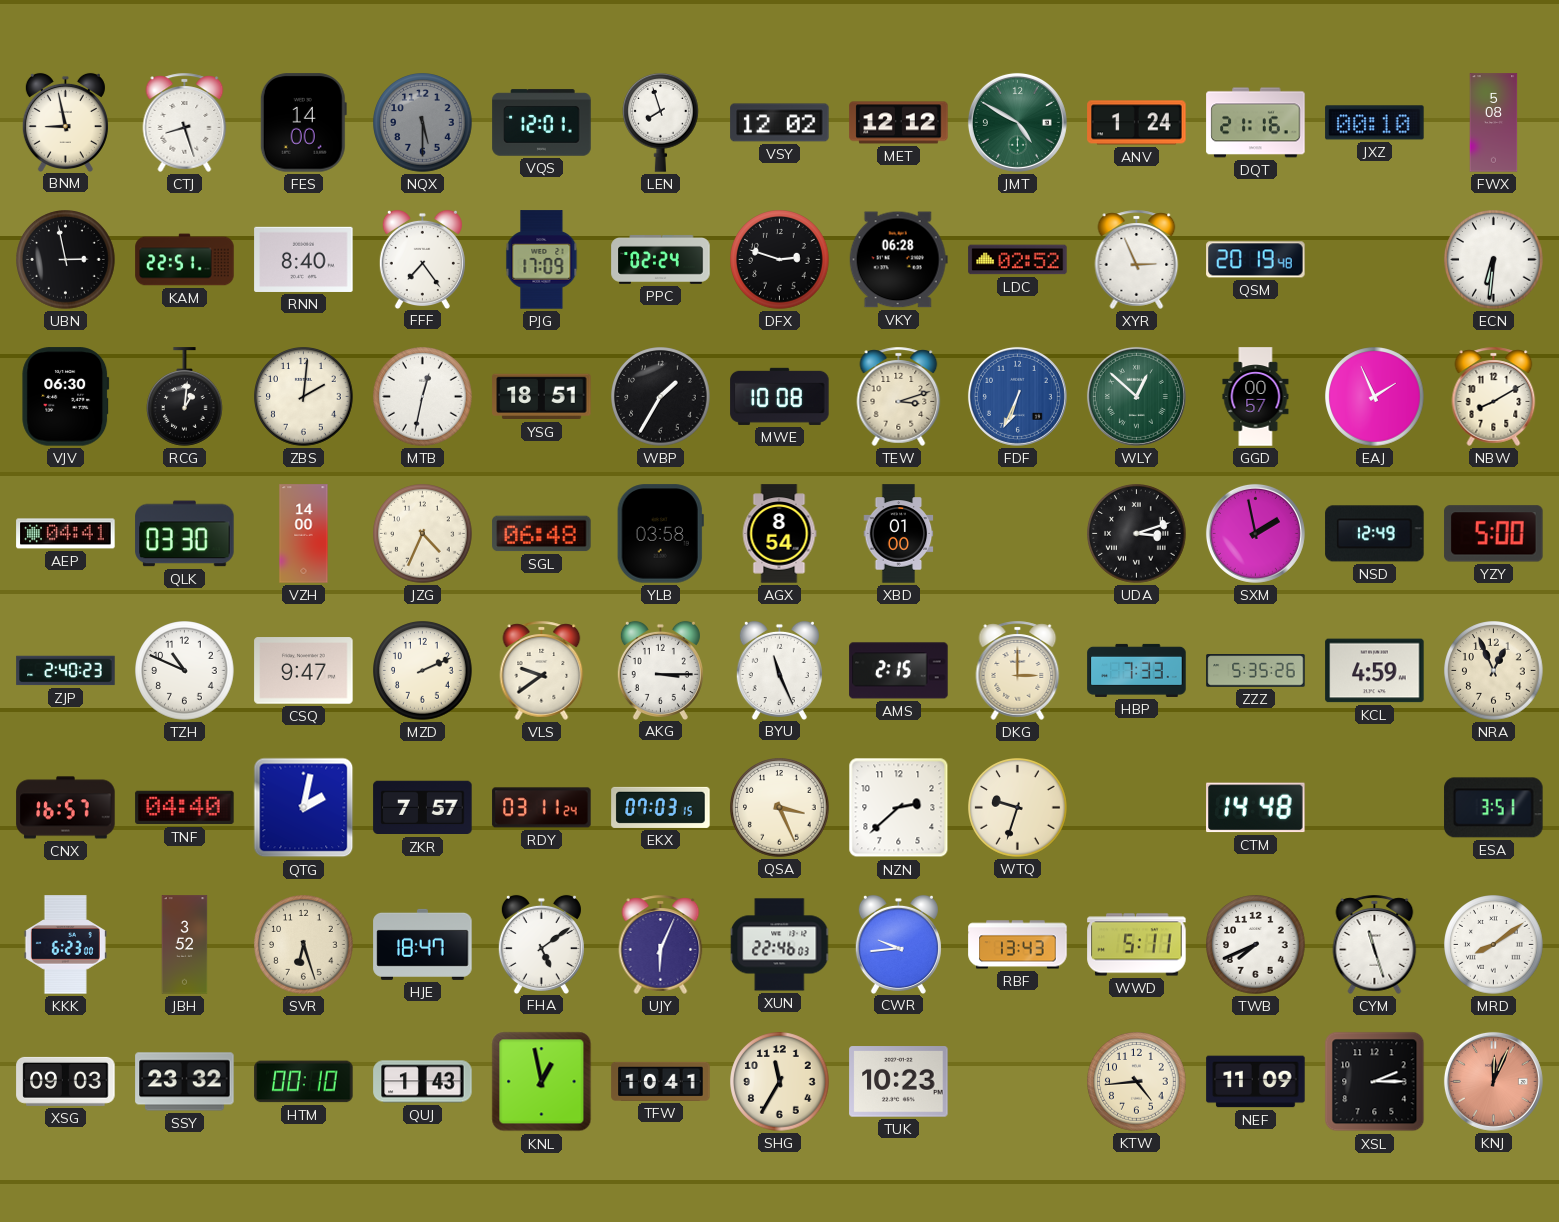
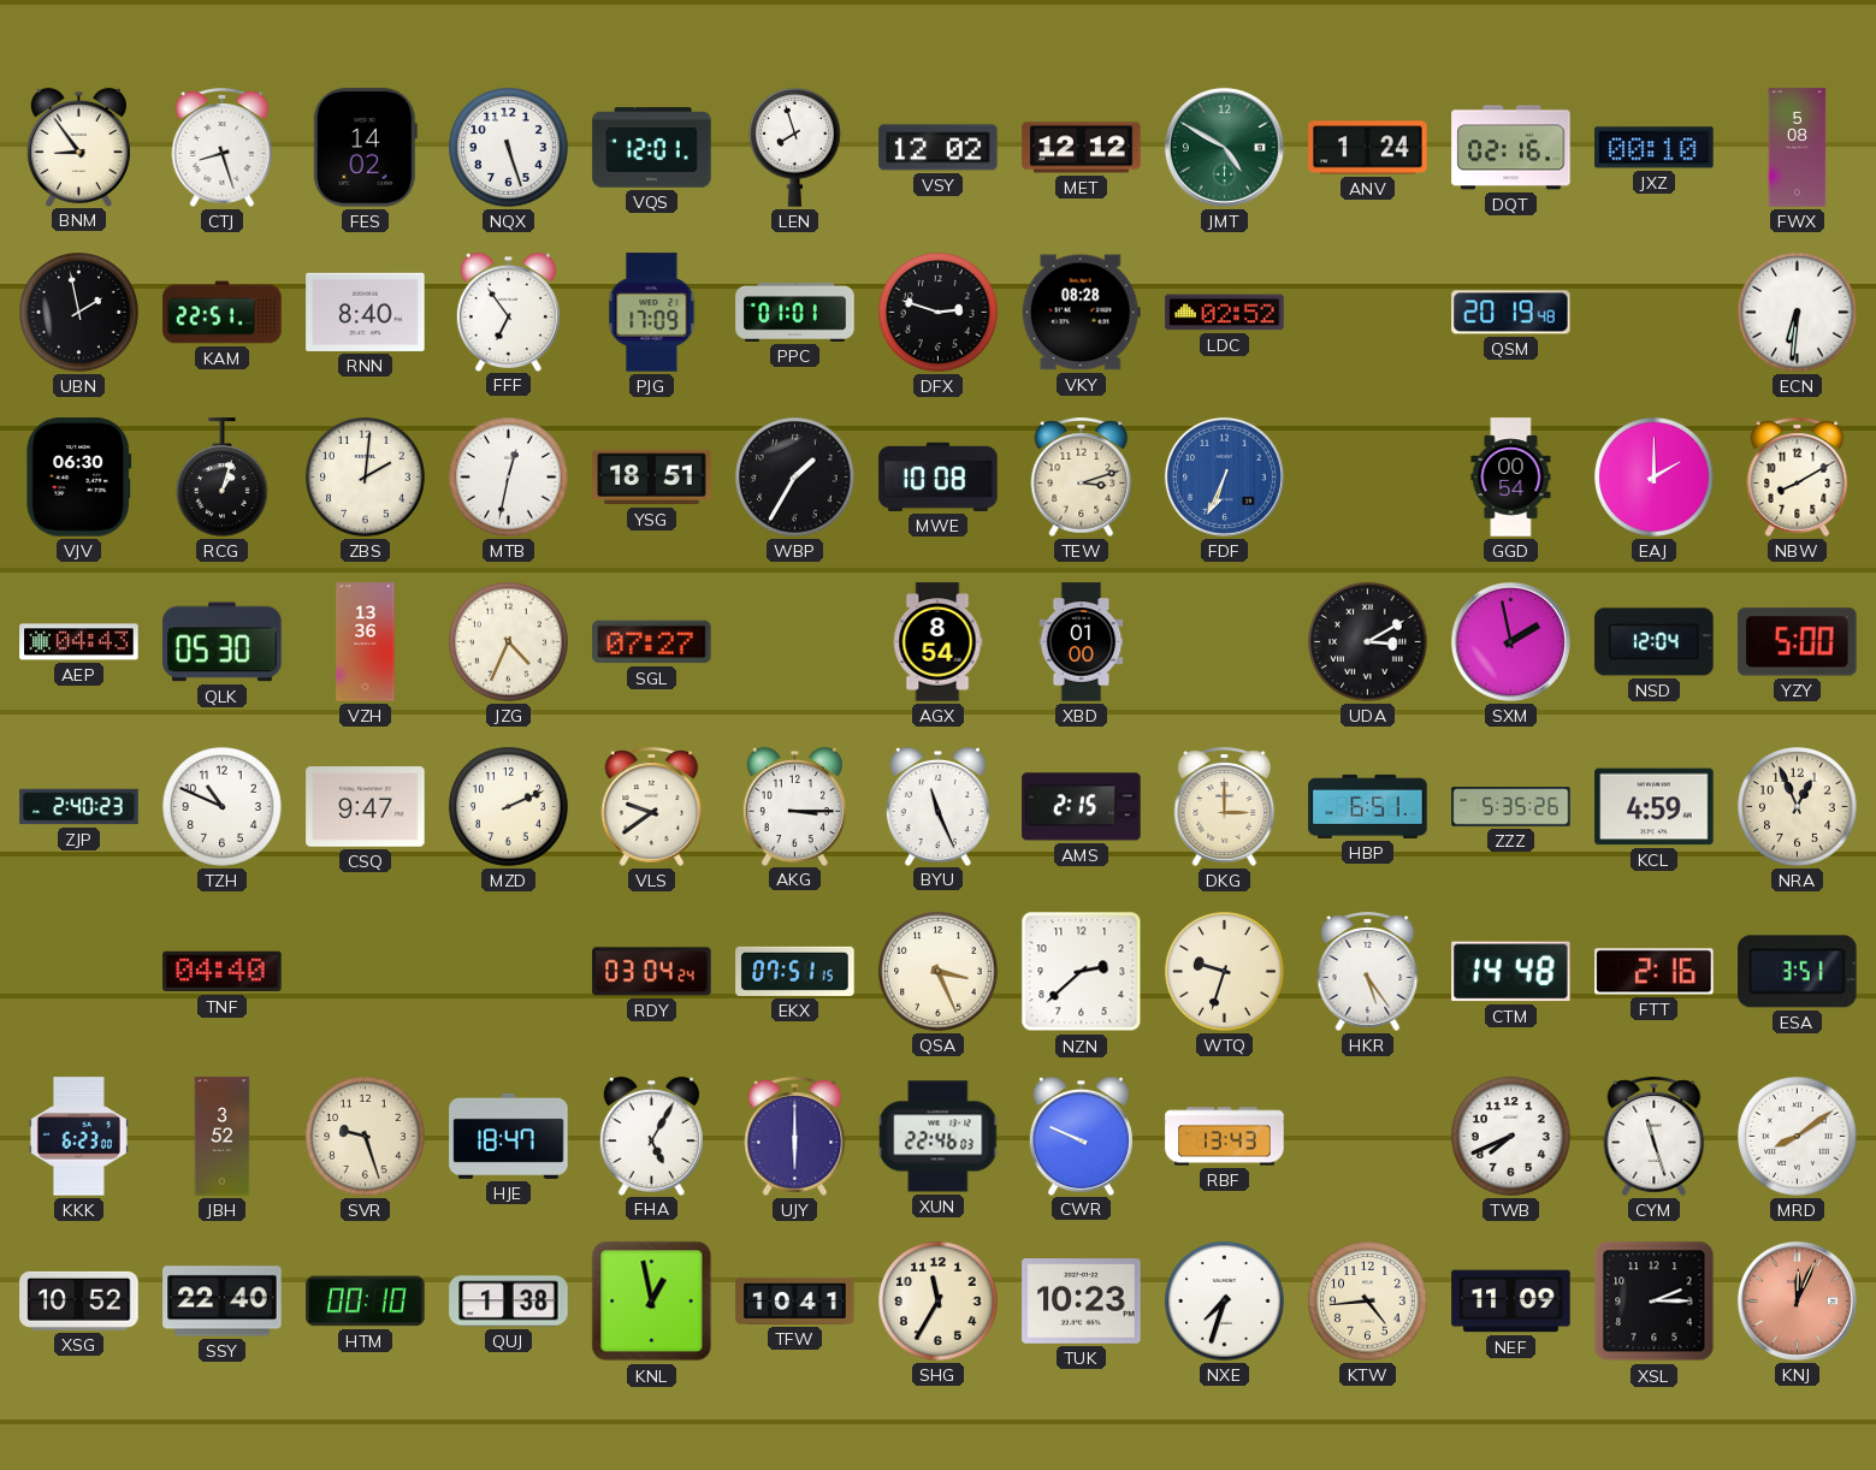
BNM: 8:58 -> 8:54 (78, 147)
FES: 14:00 -> 14:02 (365, 148)
NQX: 5:30 -> 5:27 (509, 148)
NQX dial: grey -> white (509, 148)
DQT: 21:16 -> 02:16 (1511, 148)
UBN: 2:58 -> 1:58 (79, 313)
FFF: 7:24 -> 6:54 (508, 312)
PPC: 02:24 -> 01:01 (795, 312)
VKY: 06:28 -> 08:28 (1081, 313)
XYR: 2:56 -> none (1137, 259)
RCG: 1:01 -> 1:03 (223, 478)
WLY: 12:52 -> none (1136, 396)
GGD: 00:57 -> 00:54 (1511, 478)
EAJ: 1:56 -> 2:00 (1655, 478)
AEP: 04:41 -> 04:43 (79, 642)
QLK: 03:30 -> 05:30 (223, 642)
VZH: 14:00 -> 13:36 (366, 642)
SGL: 06:48 -> 07:27 (652, 642)
YLB: 03:58 -> none (660, 534)
UDA: 3:12 -> 3:10 (1368, 642)
NSD: 12:49 -> 12:04 (1655, 642)
HBP: 7:33 -> 6:51 (1368, 806)
CNX: 16:57 -> none (66, 808)
QTG: 2:02 -> none (304, 808)
ZKR: 7:57 -> none (423, 808)
RDY: 03:11 -> 03:04 (652, 972)
EKX: 07:03 -> 07:51 (795, 971)
HKR: none -> 5:24 (1368, 971)
FTT: none -> 2:16 (1655, 972)
SVR: 6:27 -> 9:27 (366, 1137)
FHA: 5:09 -> 5:05 (651, 1136)
UJY: 6:04 -> 6:00 (795, 1136)
CWR: 9:44 -> 9:49 (1081, 1136)
WWD: 5:11 -> none (1137, 945)
XSG: 09:03 -> 10:52 (79, 1300)
SSY: 23:32 -> 22:40 (223, 1302)
QUJ: 1:43 -> 1:38 (509, 1302)
NXE: none -> 7:33 (1225, 1302)
